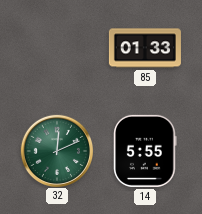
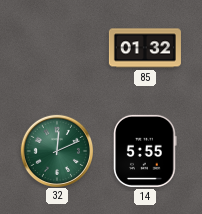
85: 01:33 -> 01:32 (145, 48)
